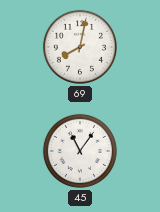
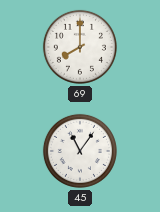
69: 8:02 -> 8:00 (80, 47)
